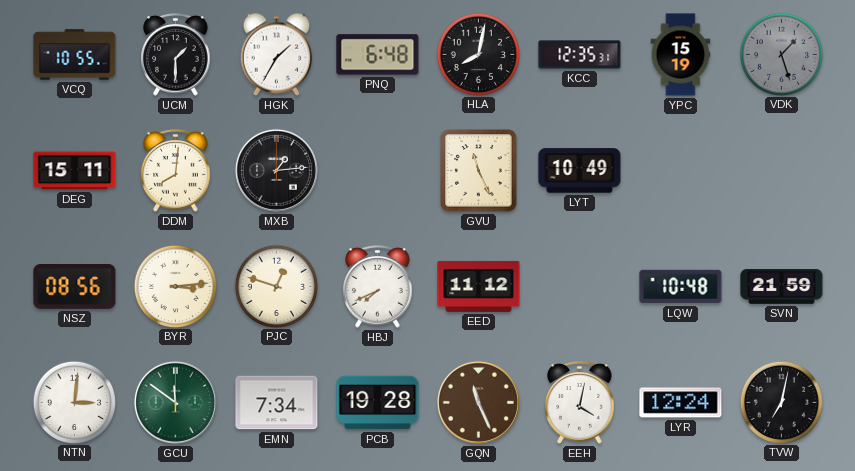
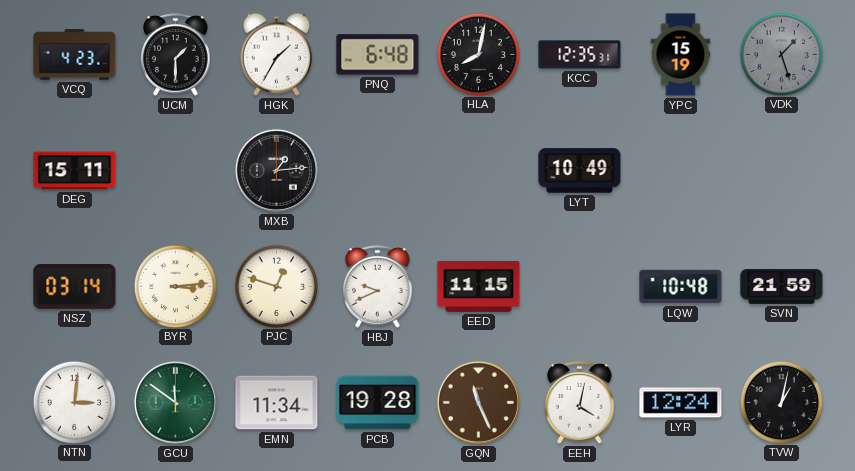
VCQ: 10:55 -> 4:23 (75, 55)
DDM: 8:01 -> none (176, 171)
GVU: 11:26 -> none (479, 171)
NSZ: 08:56 -> 03:14 (75, 287)
HBJ: 7:41 -> 9:41 (378, 287)
EED: 11:12 -> 11:15 (479, 286)
EMN: 7:34 -> 11:34 (277, 403)
TVW: 7:02 -> 1:02 (781, 402)
